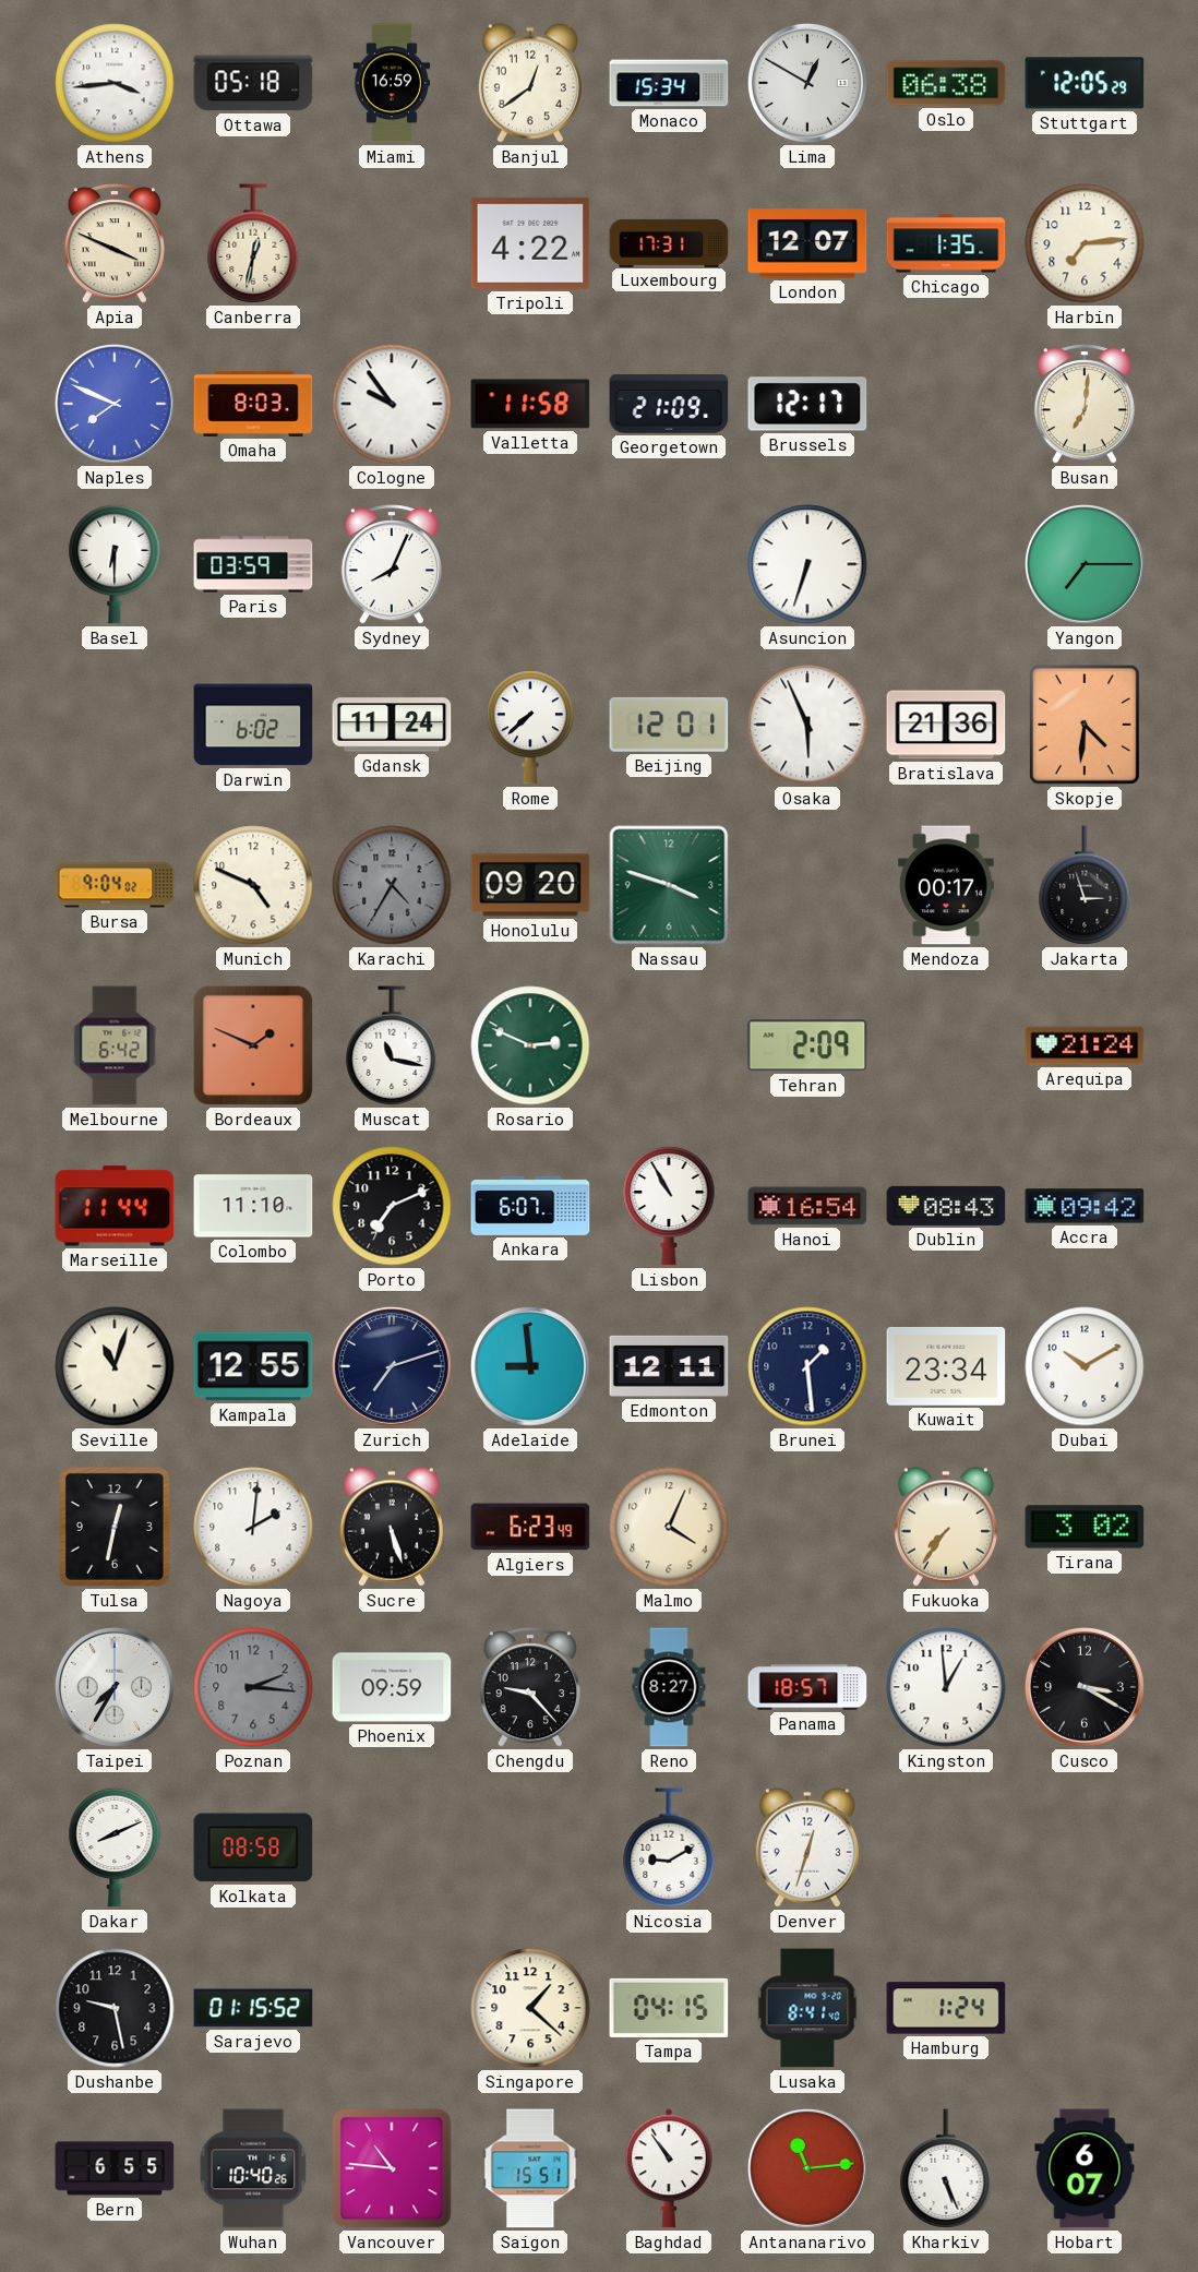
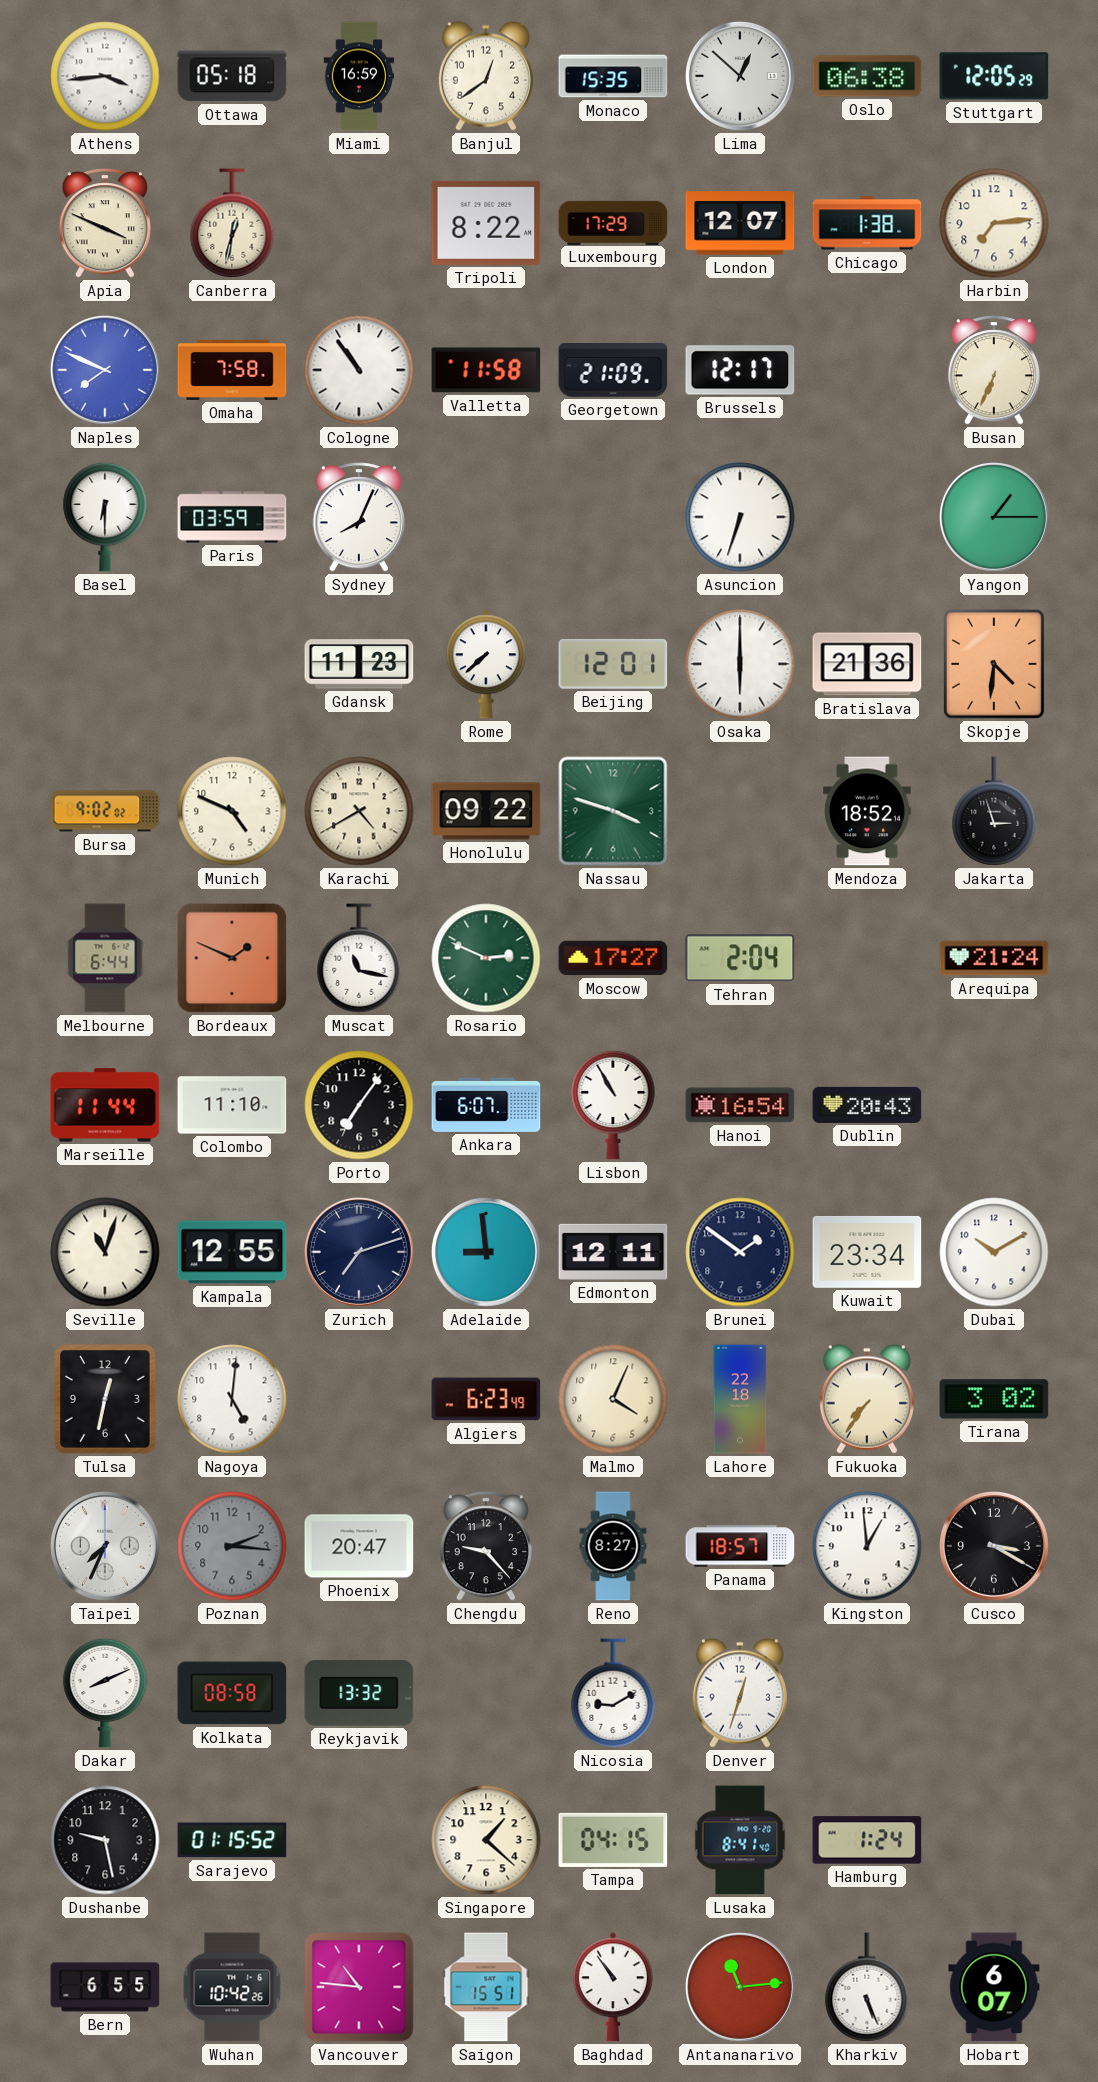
Monaco: 15:34 -> 15:35 (613, 76)
Lima: 12:50 -> 12:52 (740, 76)
Tripoli: 4:22 -> 8:22 (486, 223)
Luxembourg: 17:31 -> 17:29 (613, 222)
Chicago: 1:35 -> 1:38 (867, 223)
Omaha: 8:03 -> 7:58 (232, 370)
Cologne: 9:54 -> 10:54 (359, 370)
Busan: 7:01 -> 6:34 (994, 370)
Yangon: 7:15 -> 1:15 (994, 517)
Darwin: 6:02 -> none (253, 725)
Gdansk: 11:24 -> 11:23 (359, 664)
Osaka: 5:56 -> 6:00 (740, 664)
Bursa: 9:04 -> 9:02 (105, 811)
Karachi: 4:35 -> 4:40 (359, 811)
Karachi dial: grey -> cream (359, 811)
Honolulu: 09:20 -> 09:22 (486, 811)
Mendoza: 00:17 -> 18:52 (867, 811)
Melbourne: 6:42 -> 6:44 (105, 958)
Moscow: none -> 17:27 (613, 958)
Tehran: 2:09 -> 2:04 (740, 958)
Porto: 7:11 -> 7:06 (359, 1105)
Dublin: 08:43 -> 20:43 (867, 1105)
Accra: 09:42 -> none (1085, 1206)
Brunei: 1:29 -> 1:51 (740, 1252)
Nagoya: 2:01 -> 5:01 (232, 1399)
Sucre: 5:27 -> none (392, 1527)
Lahore: none -> 22:18 (740, 1399)
Taipei: 7:35 -> 7:34 (105, 1546)
Phoenix: 09:59 -> 20:47 (359, 1546)
Reykjavik: none -> 13:32 (359, 1693)
Wuhan: 10:40 -> 10:42 (232, 1987)
